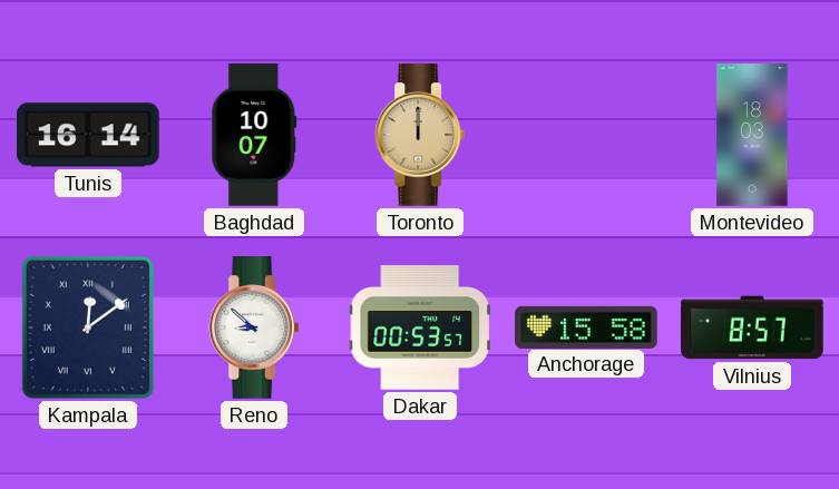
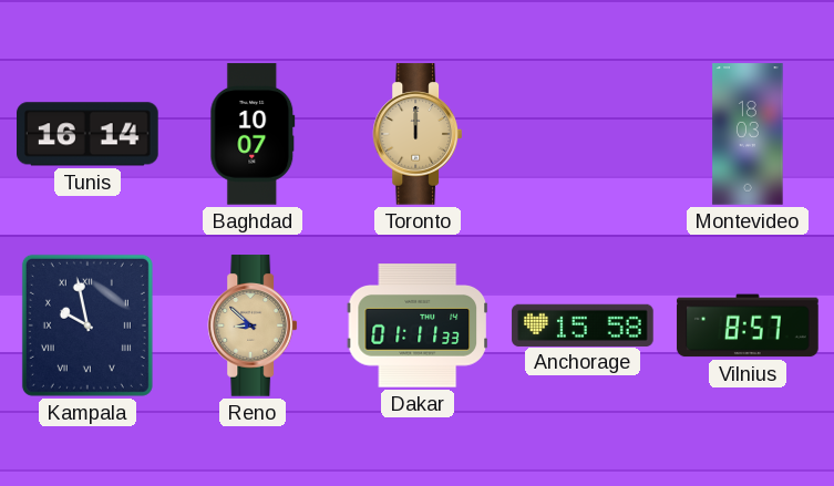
Kampala: 12:09 -> 9:58 (87, 325)
Reno dial: white -> champagne (253, 325)
Dakar: 00:53 -> 01:11 (416, 325)
